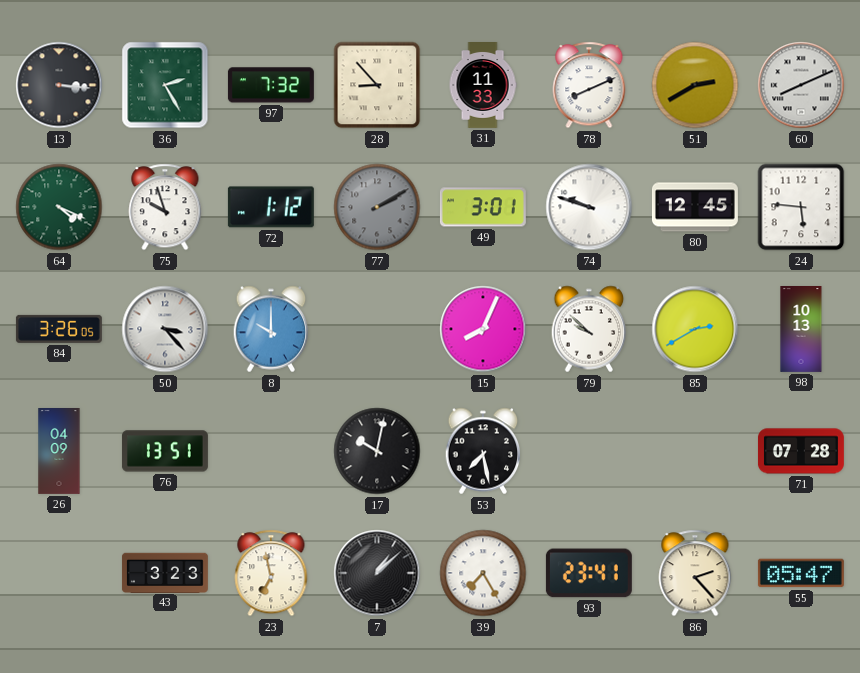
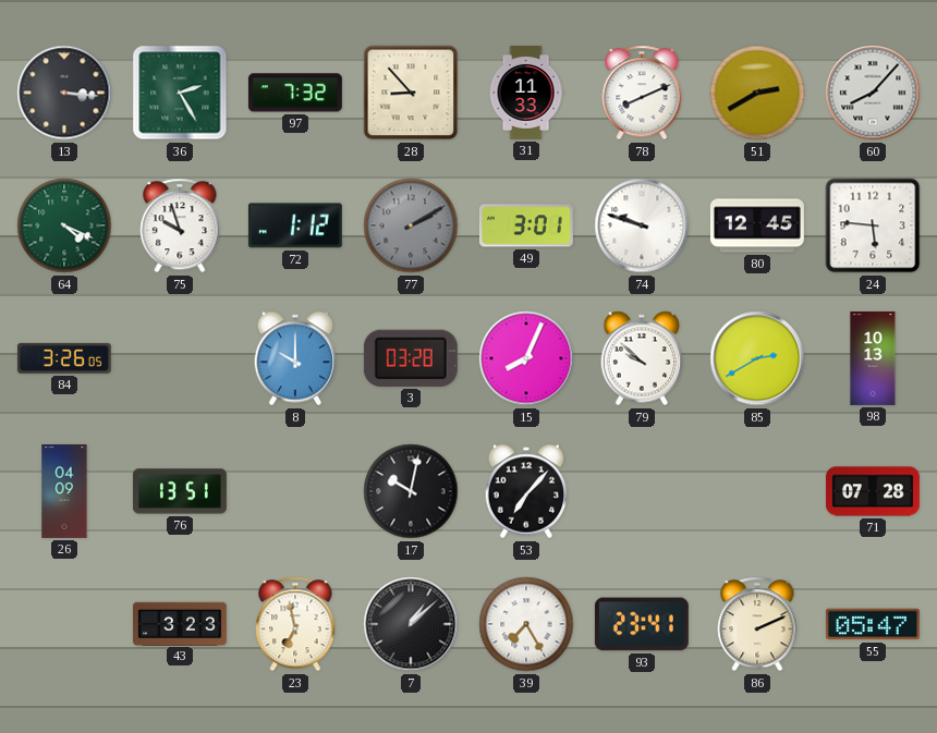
60: 8:11 -> 8:07 (873, 93)
50: 3:23 -> none (165, 329)
3: none -> 03:28 (411, 358)
53: 7:28 -> 7:07 (526, 491)
86: 2:23 -> 2:11 (757, 624)
